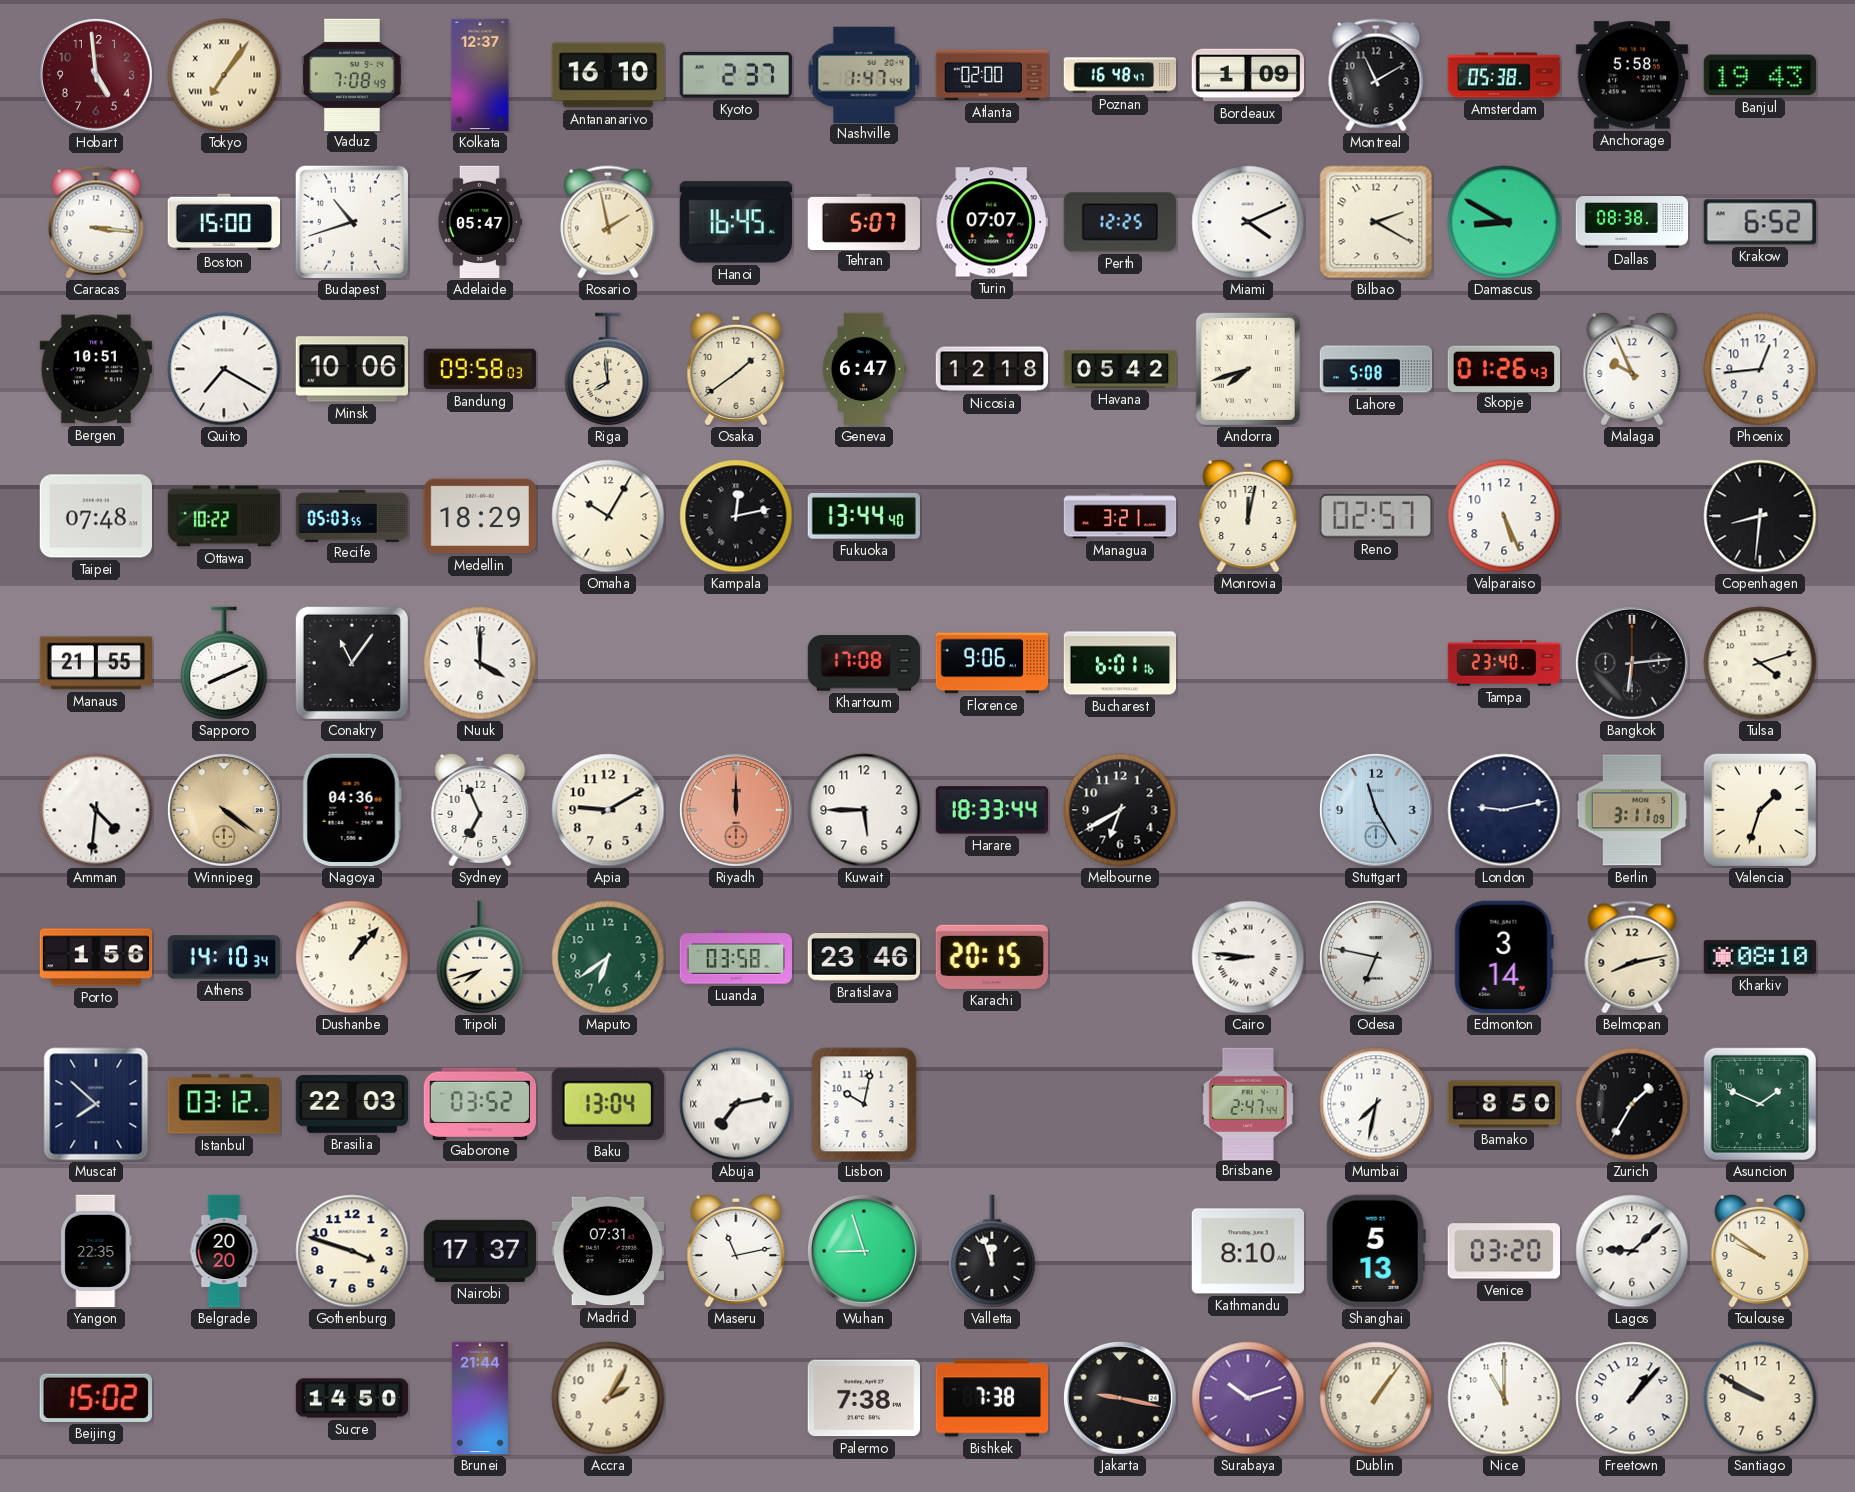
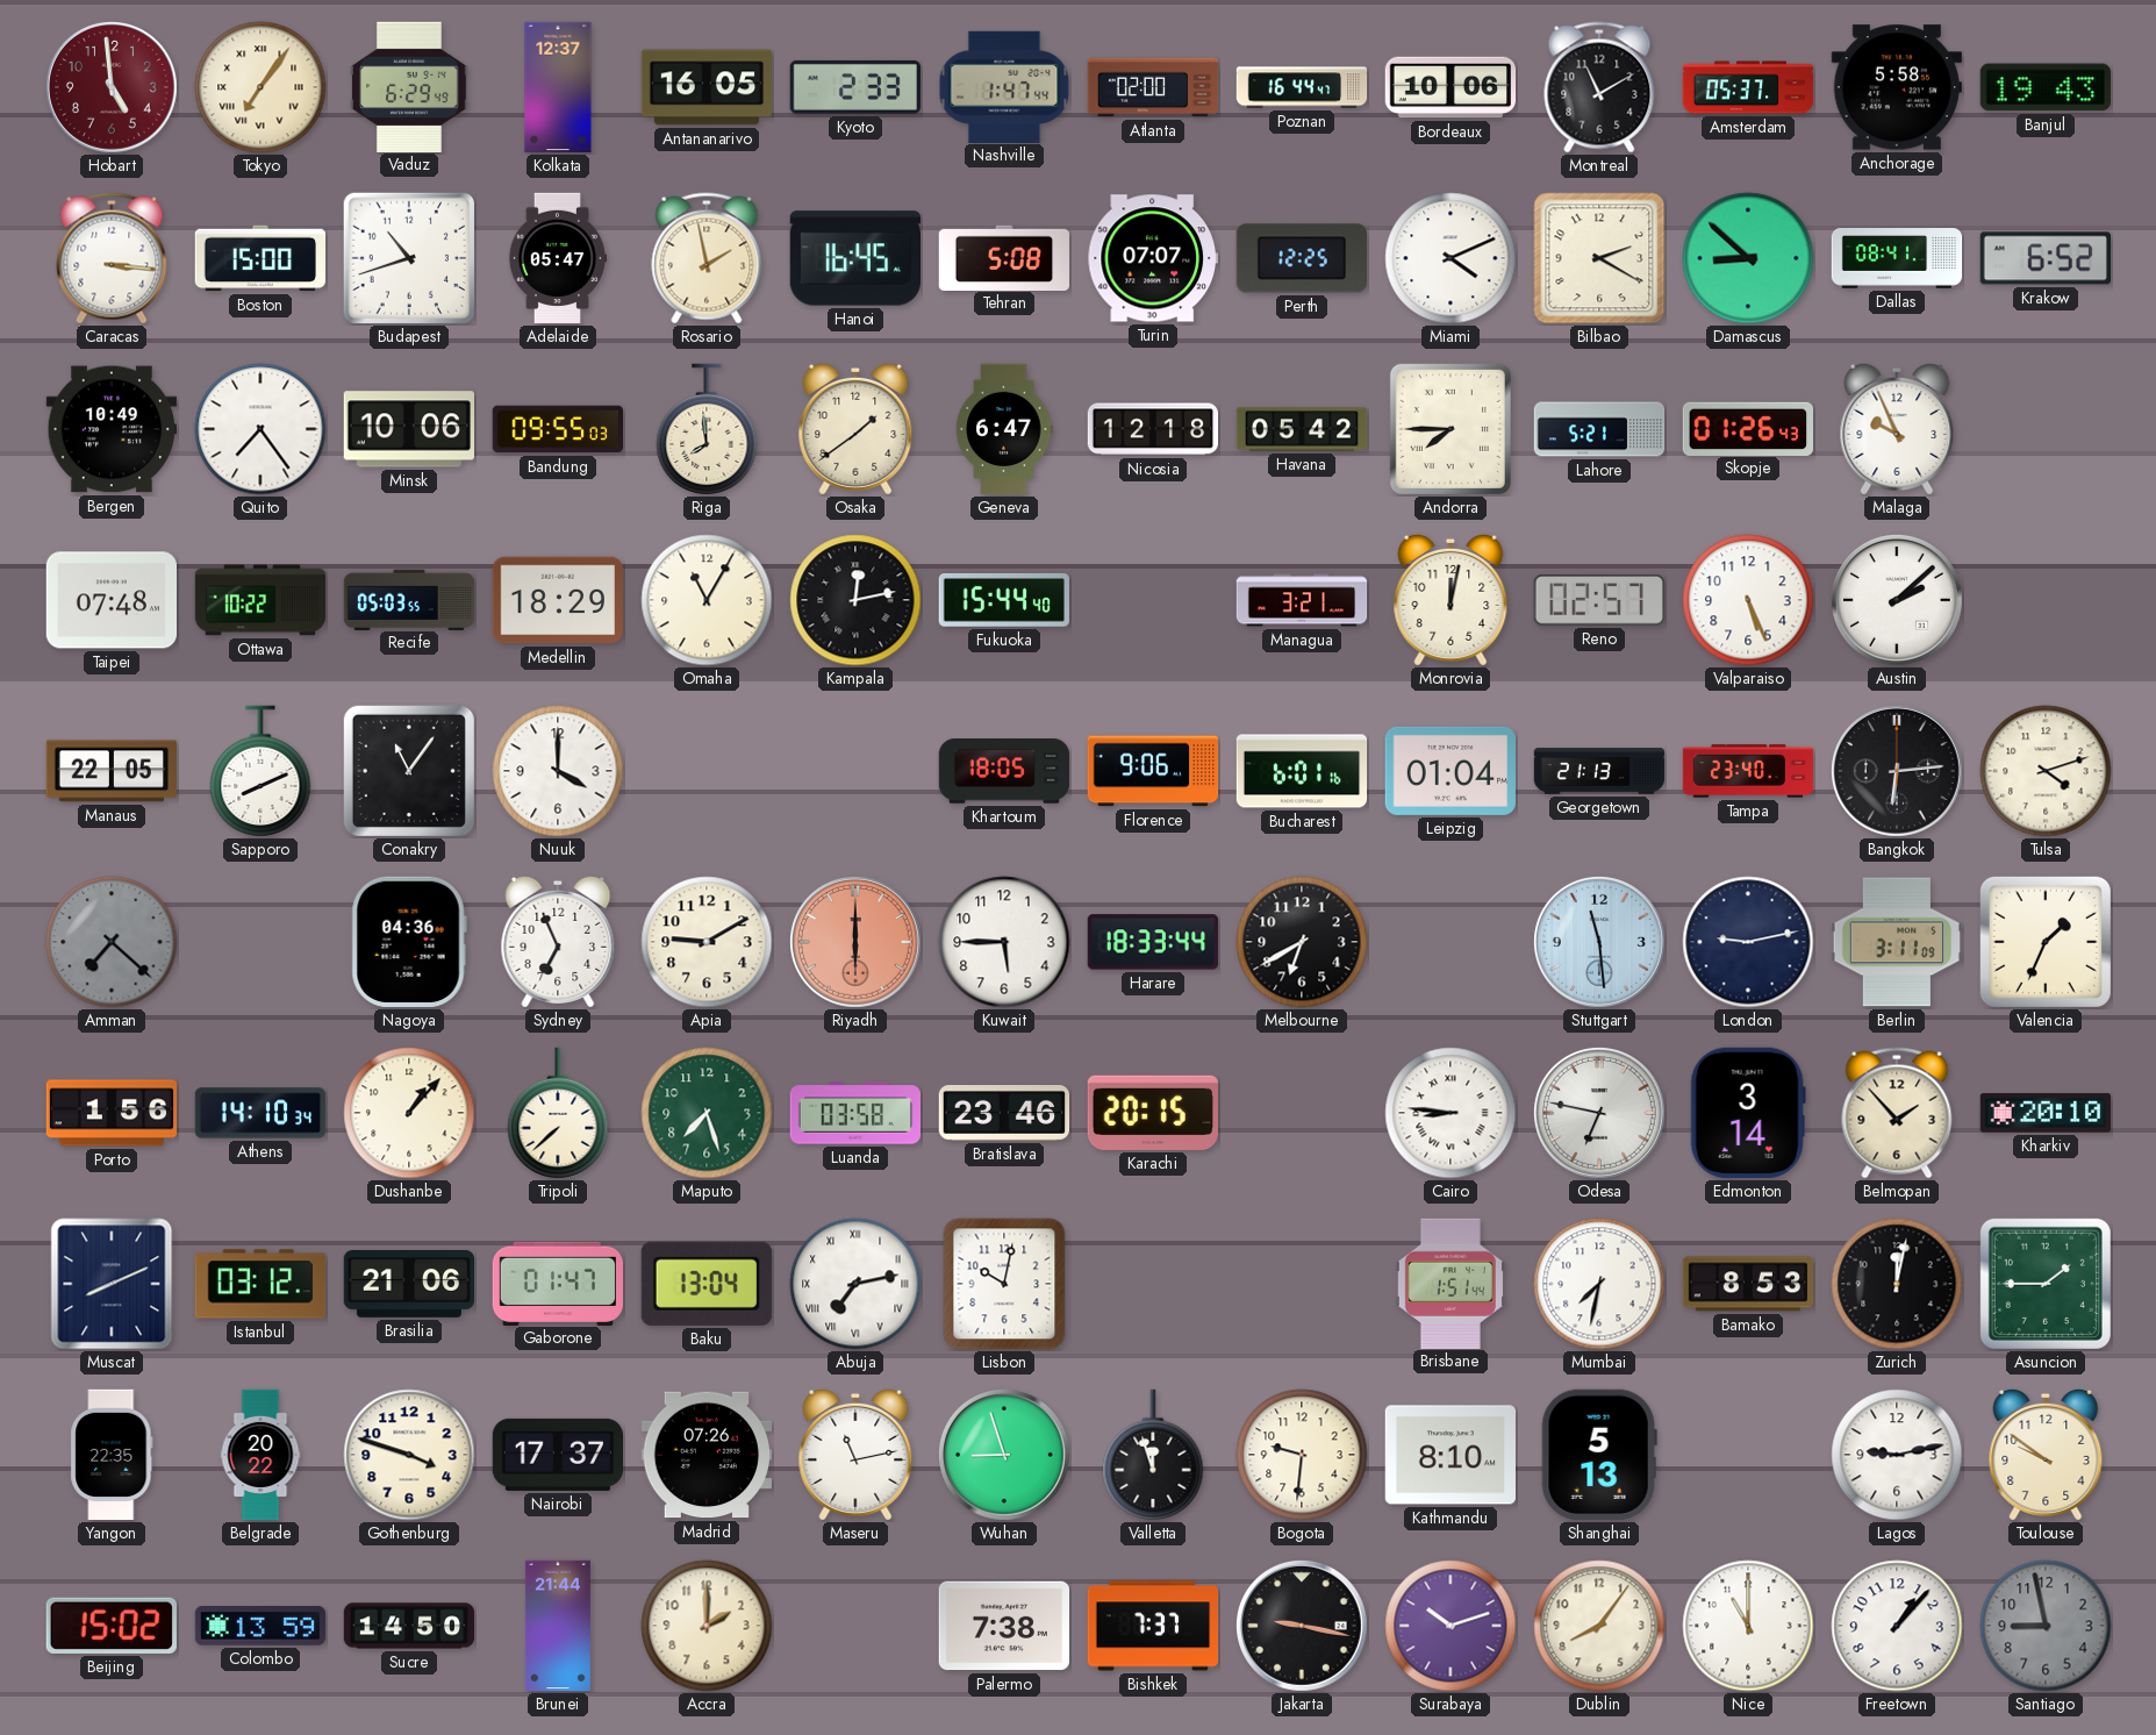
Vaduz: 7:08 -> 6:29 (409, 86)
Antananarivo: 16:10 -> 16:05 (707, 87)
Kyoto: 2:37 -> 2:33 (855, 87)
Poznan: 16:48 -> 16:44 (1302, 87)
Bordeaux: 1:09 -> 10:06 (1451, 87)
Amsterdam: 05:38 -> 05:37 (1748, 87)
Tehran: 5:07 -> 5:08 (1004, 257)
Damascus: 8:50 -> 8:52 (1748, 258)
Dallas: 08:38 -> 08:41 (1897, 258)
Bergen: 10:51 -> 10:49 (112, 429)
Quito: 7:20 -> 7:24 (260, 429)
Bandung: 09:58 -> 09:55 (557, 429)
Andorra: 7:42 -> 7:45 (1451, 429)
Lahore: 5:08 -> 5:21 (1599, 429)
Phoenix: 12:44 -> none (1760, 369)
Omaha: 10:05 -> 11:05 (707, 600)
Fukuoka: 13:44 -> 15:44 (1003, 601)
Austin: none -> 2:08 (1898, 601)
Copenhagen: 8:31 -> none (1760, 516)
Manaus: 21:55 -> 22:05 (110, 771)
Khartoum: 17:08 -> 18:05 (1004, 771)
Leipzig: none -> 01:04 (1449, 771)
Georgetown: none -> 21:13 (1599, 771)
Amman: 4:31 -> 7:22 (112, 942)
Amman dial: white -> grey (112, 942)
Winnipeg: 4:21 -> none (225, 811)
Riyadh: 12:00 -> 6:00 (857, 943)
Stuttgart: 11:25 -> 11:29 (1600, 943)
Valencia: 1:33 -> 1:34 (2046, 942)
Tripoli: 7:42 -> 7:38 (558, 1113)
Maputo: 6:39 -> 7:27 (707, 1113)
Belmopan: 8:13 -> 1:53 (1897, 1113)
Kharkiv: 08:10 -> 20:10 (2046, 1113)
Muscat: 7:52 -> 8:11 (112, 1284)
Brasilia: 22:03 -> 21:06 (409, 1285)
Gaborone: 03:52 -> 01:47 (557, 1283)
Brisbane: 2:47 -> 1:51 (1451, 1283)
Bamako: 8:50 -> 8:53 (1747, 1284)
Zurich: 1:35 -> 12:02 (1897, 1284)
Asuncion: 1:49 -> 1:45 (2046, 1284)
Belgrade: 20:20 -> 20:22 (260, 1455)
Madrid: 07:31 -> 07:26 (705, 1455)
Bogota: none -> 9:31 (1302, 1455)
Venice: 03:20 -> none (1503, 1251)
Lagos: 9:08 -> 9:13 (1897, 1455)
Colombo: none -> 13:59 (260, 1627)
Accra: 2:05 -> 2:00 (707, 1626)
Bishkek: 7:38 -> 7:37 (1153, 1626)
Dublin: 1:06 -> 8:06 (1599, 1626)
Santiago: 9:50 -> 8:58 (2046, 1626)
Santiago dial: cream -> grey (2046, 1626)
